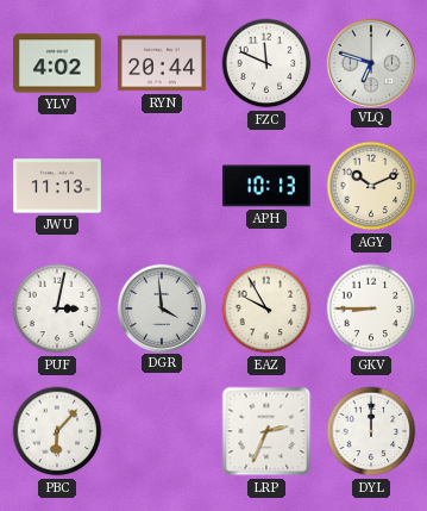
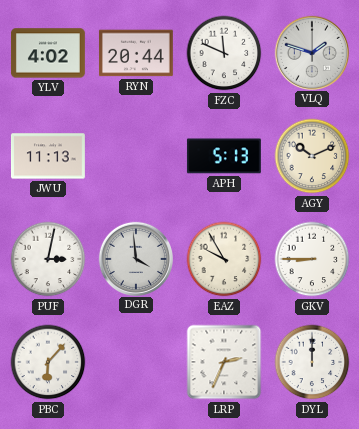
VLQ: 6:48 -> 1:48 (311, 52)
APH: 10:13 -> 5:13 (224, 156)
